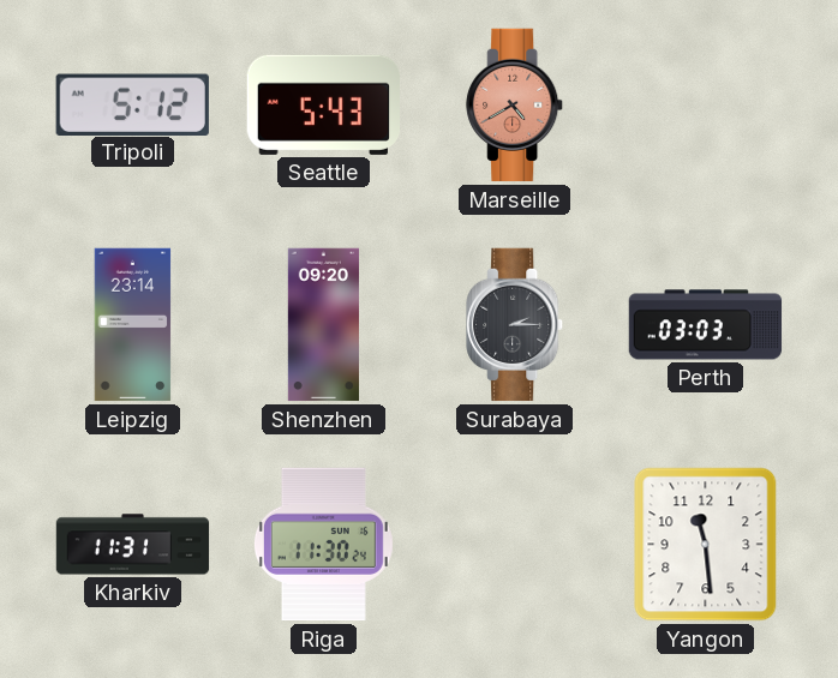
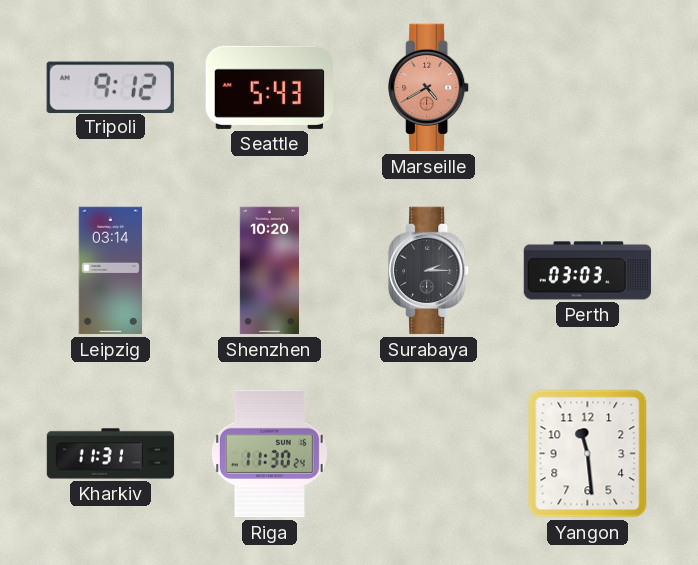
Tripoli: 5:12 -> 9:12 (110, 87)
Leipzig: 23:14 -> 03:14 (111, 271)
Shenzhen: 09:20 -> 10:20 (269, 271)
